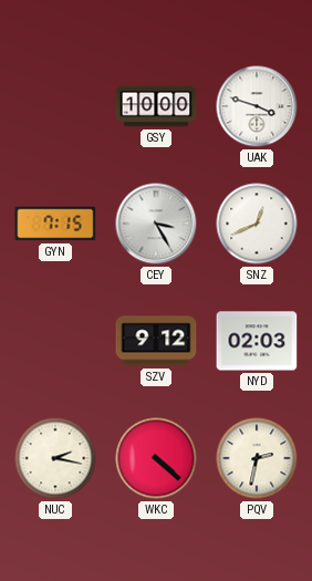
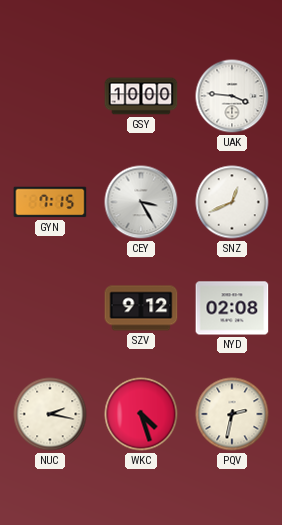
UAK: 3:48 -> 3:46 (232, 96)
NYD: 02:03 -> 02:08 (232, 308)
WKC: 4:22 -> 4:27 (141, 414)
